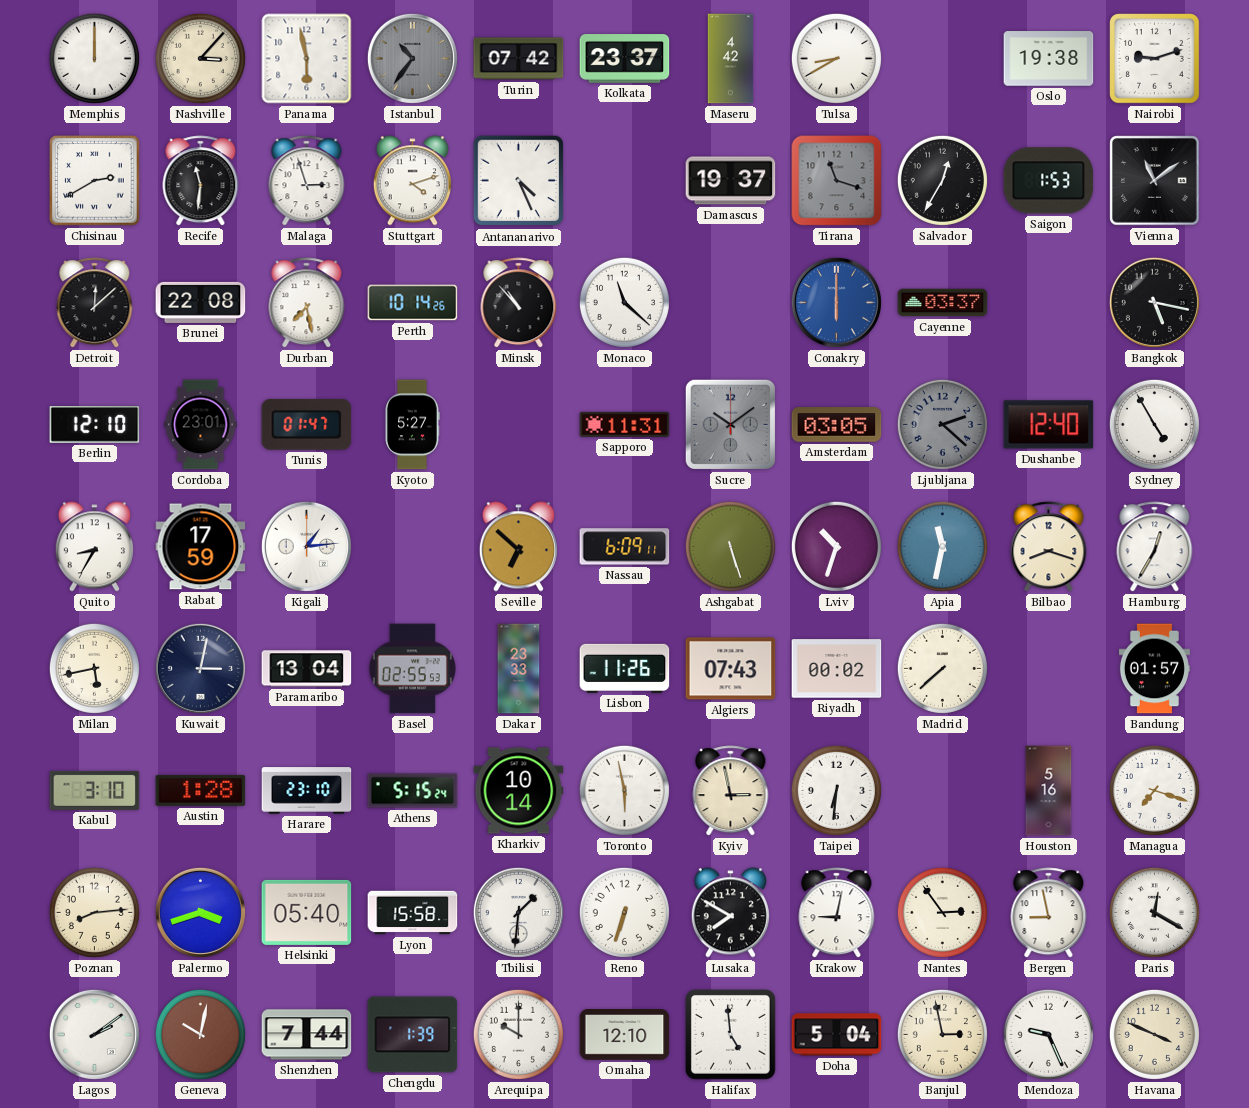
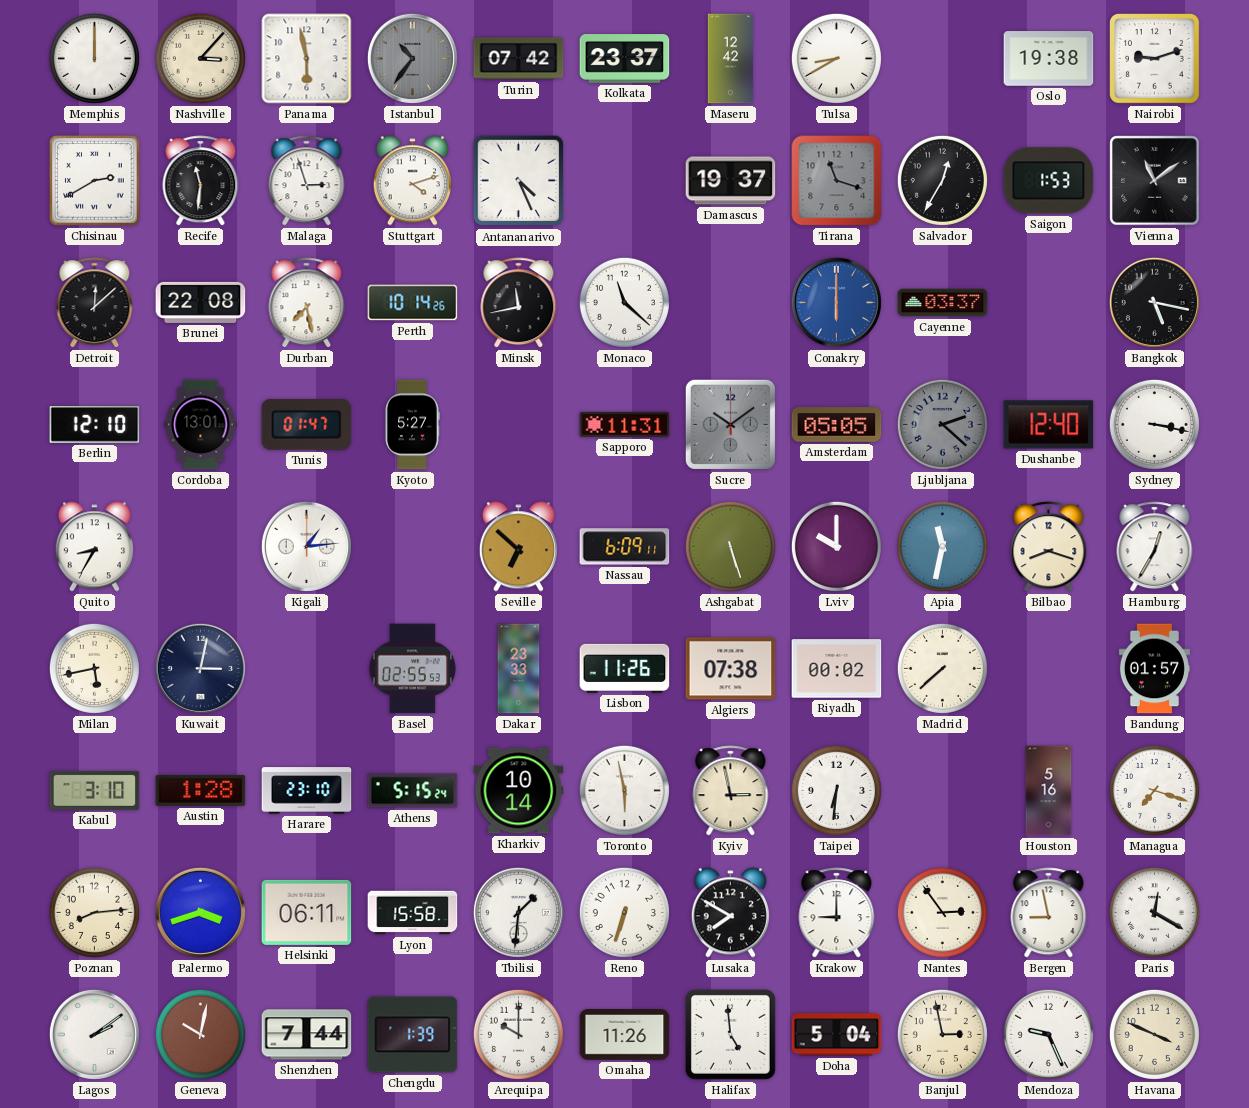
Maseru: 4:42 -> 12:42 (731, 59)
Minsk: 10:53 -> 11:43 (519, 303)
Cordoba: 23:01 -> 13:01 (201, 425)
Amsterdam: 03:05 -> 05:05 (837, 425)
Sydney: 4:55 -> 3:17 (1154, 424)
Rabat: 17:59 -> none (201, 547)
Lviv: 10:33 -> 10:00 (836, 546)
Paramaribo: 13:04 -> none (307, 669)
Algiers: 07:43 -> 07:38 (731, 669)
Helsinki: 05:40 -> 06:11 (307, 912)
Krakow: 9:02 -> 9:00 (837, 913)
Omaha: 12:10 -> 11:26 (625, 1035)
